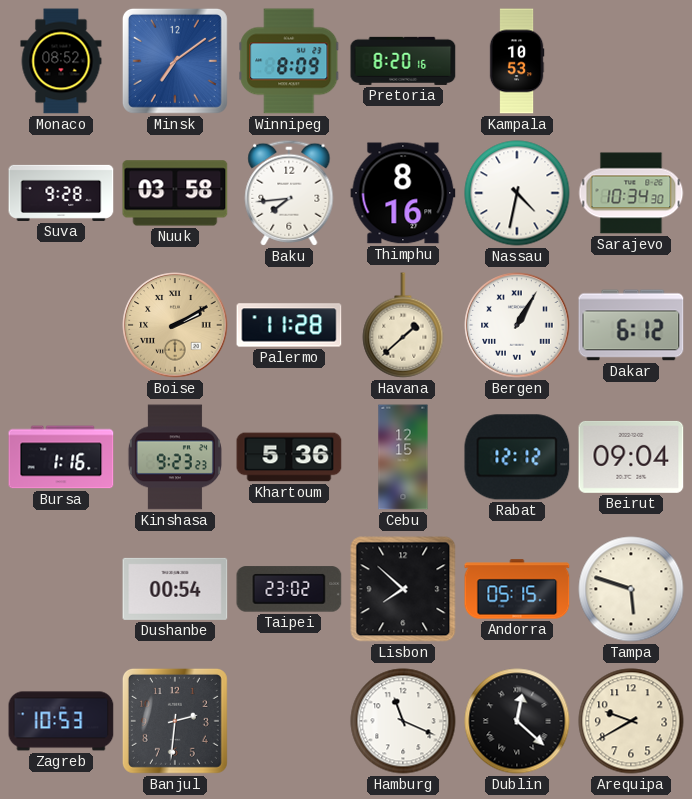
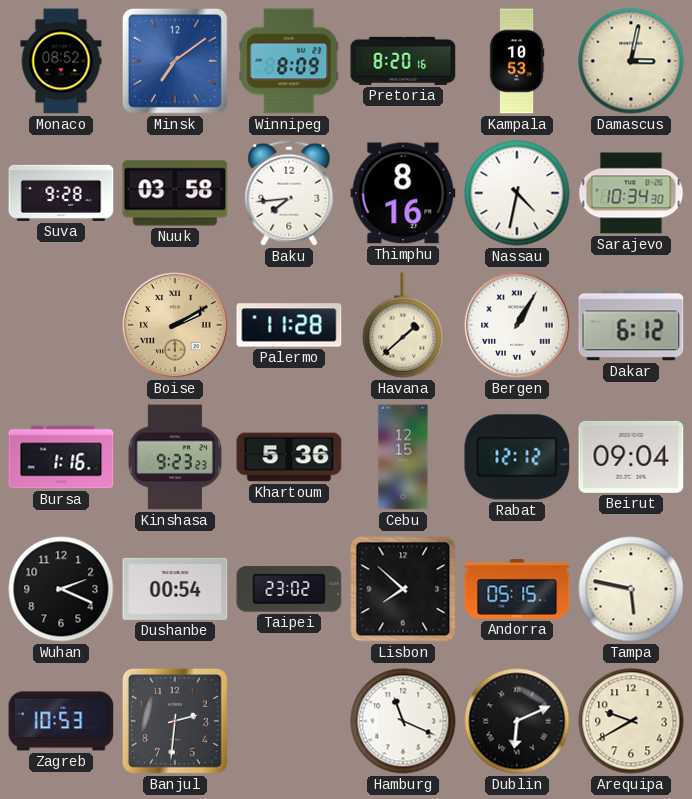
Damascus: none -> 3:02 (631, 61)
Wuhan: none -> 2:19 (61, 589)
Tampa: 5:48 -> 5:47 (631, 589)
Dublin: 12:22 -> 6:11 (517, 721)
